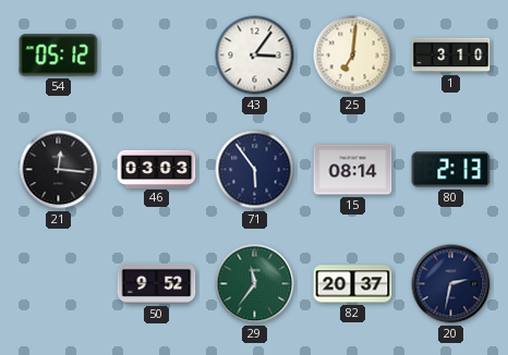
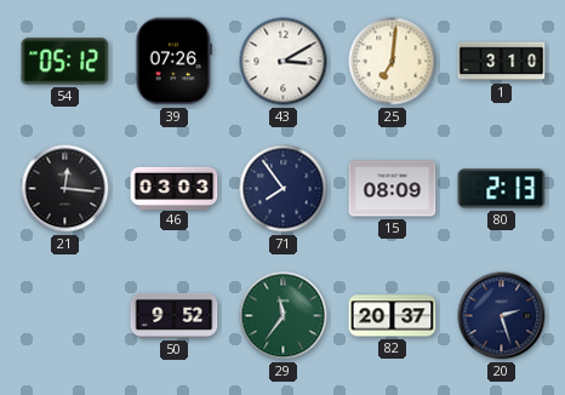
39: none -> 07:26 (173, 62)
43: 3:06 -> 3:10 (284, 62)
71: 5:54 -> 7:54 (284, 189)
15: 08:14 -> 08:09 (393, 189)
20: 2:32 -> 2:27 (502, 316)
